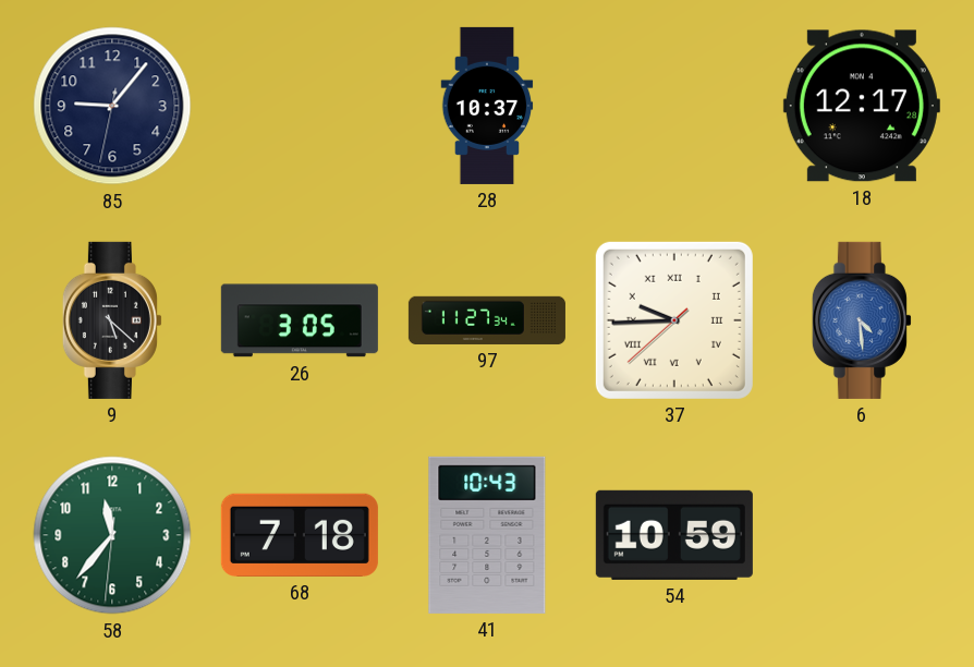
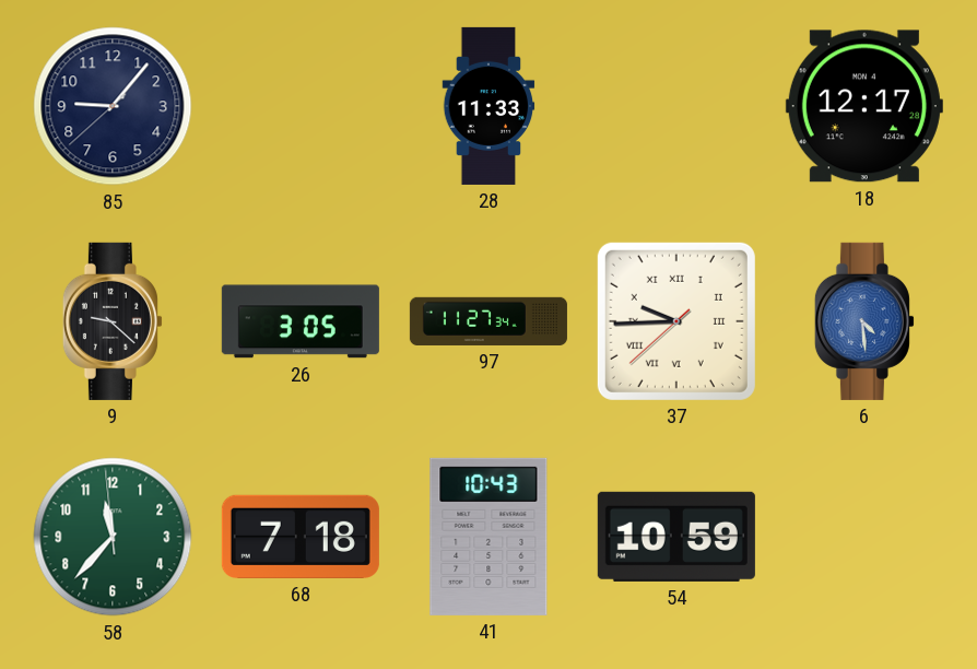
85: 9:06:32 -> 9:06:38 (113, 106)
28: 10:37 -> 11:33 (489, 106)
9: 5:22 -> 9:22 (113, 321)
58: 11:36:31 -> 11:36:59 (113, 537)
